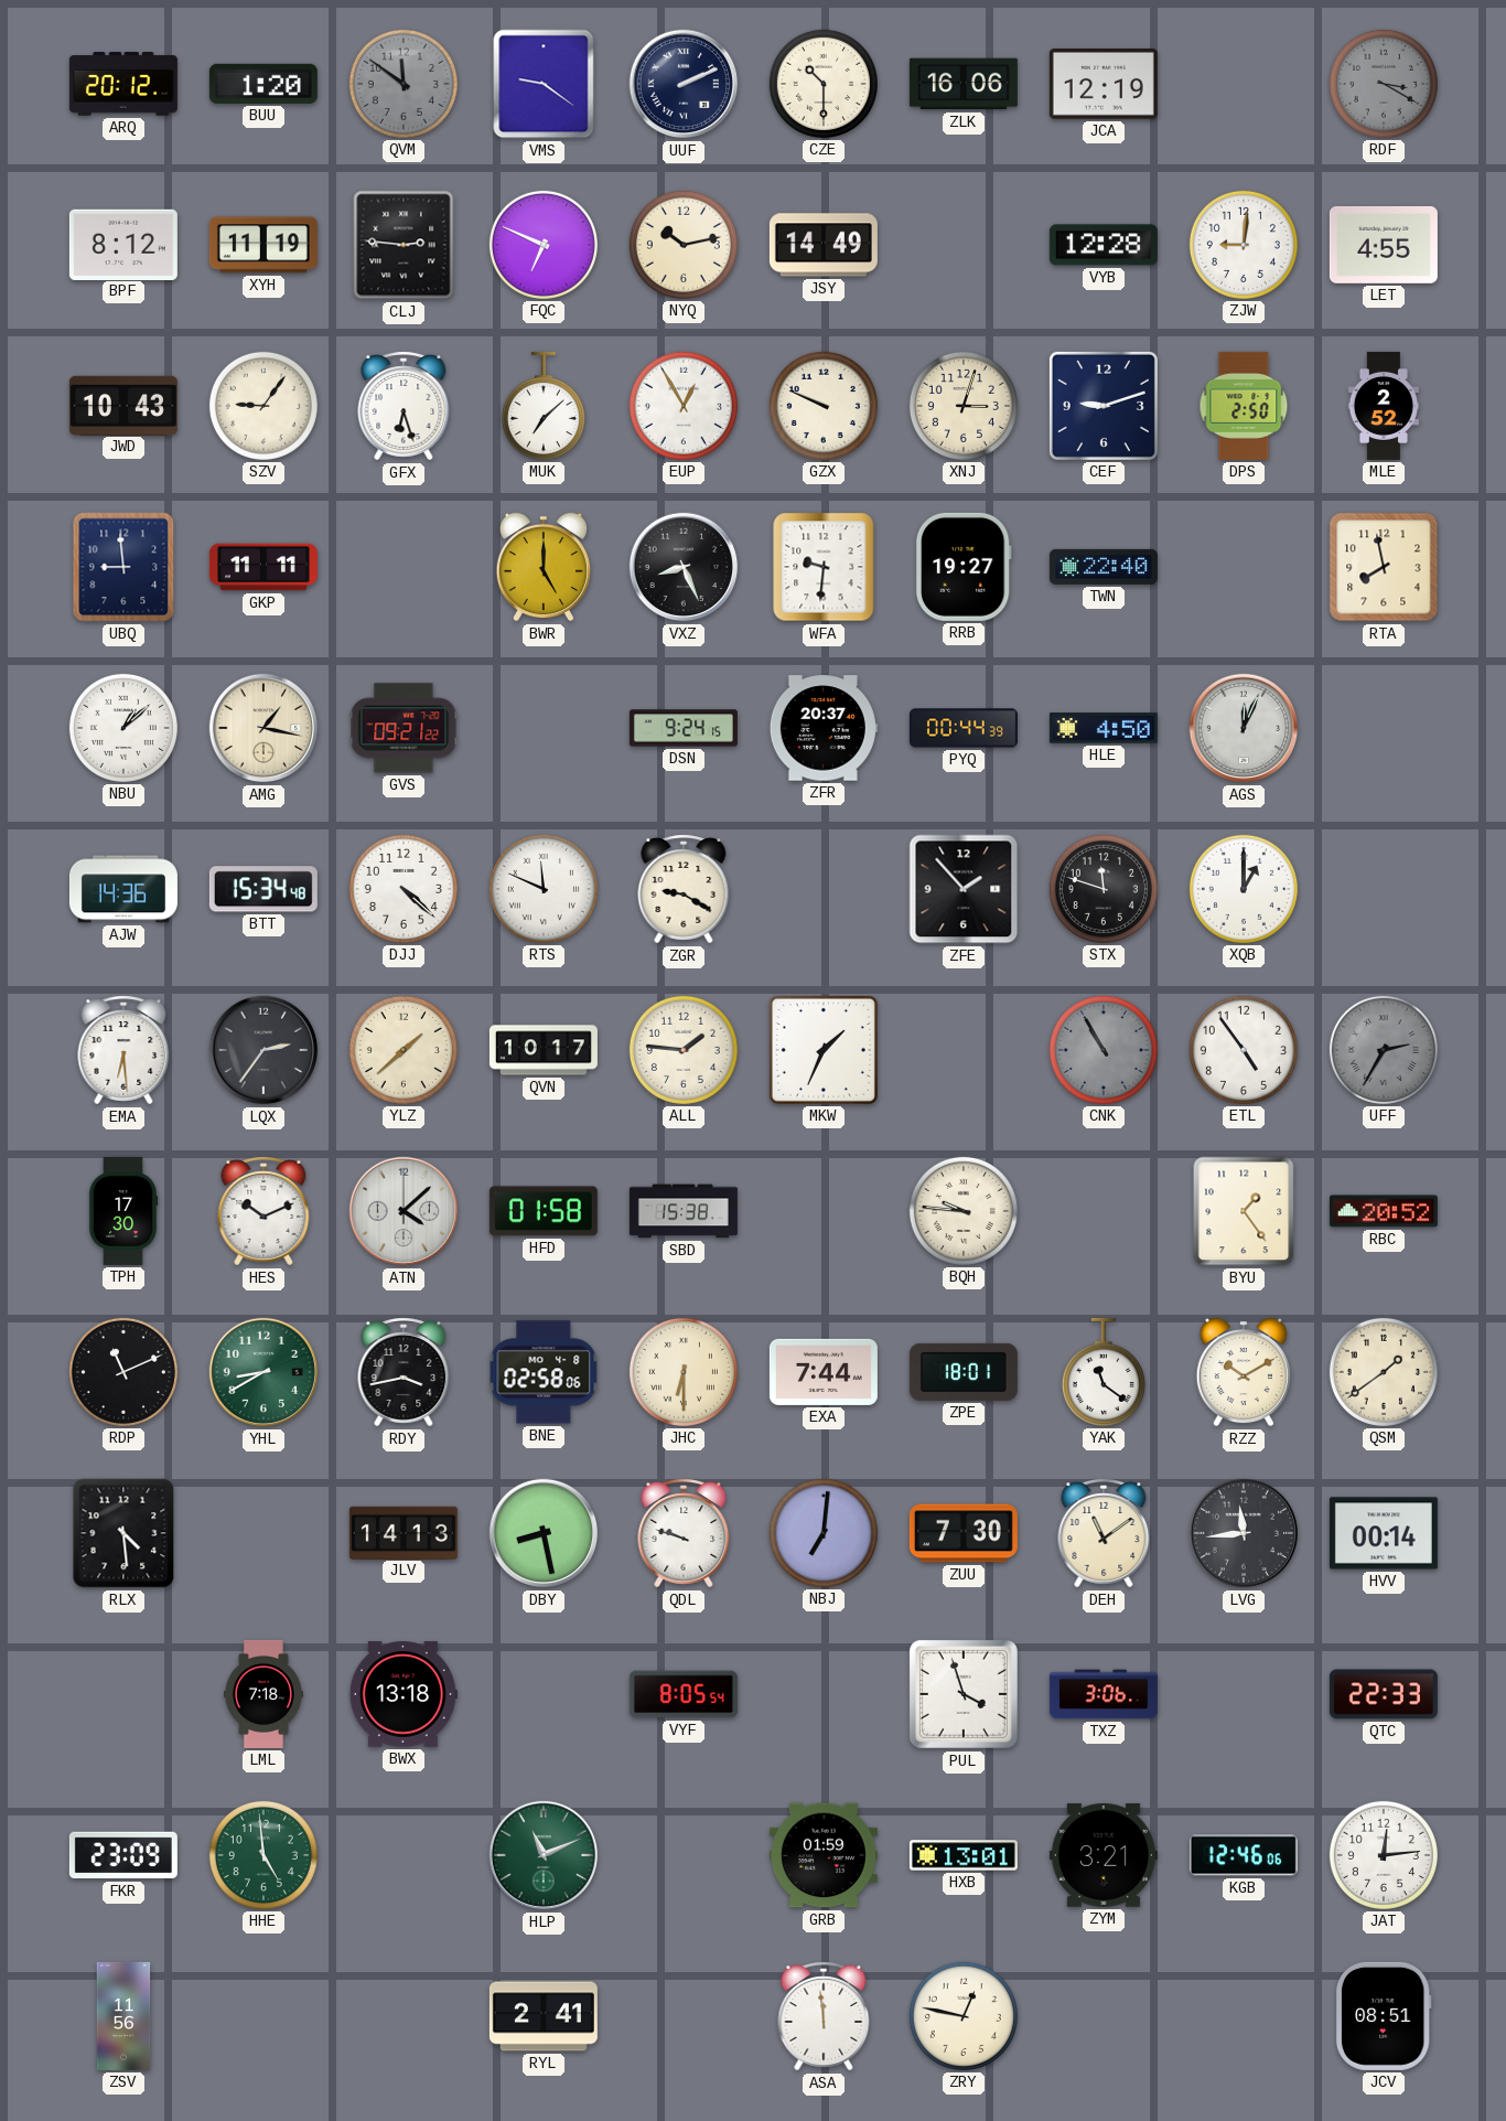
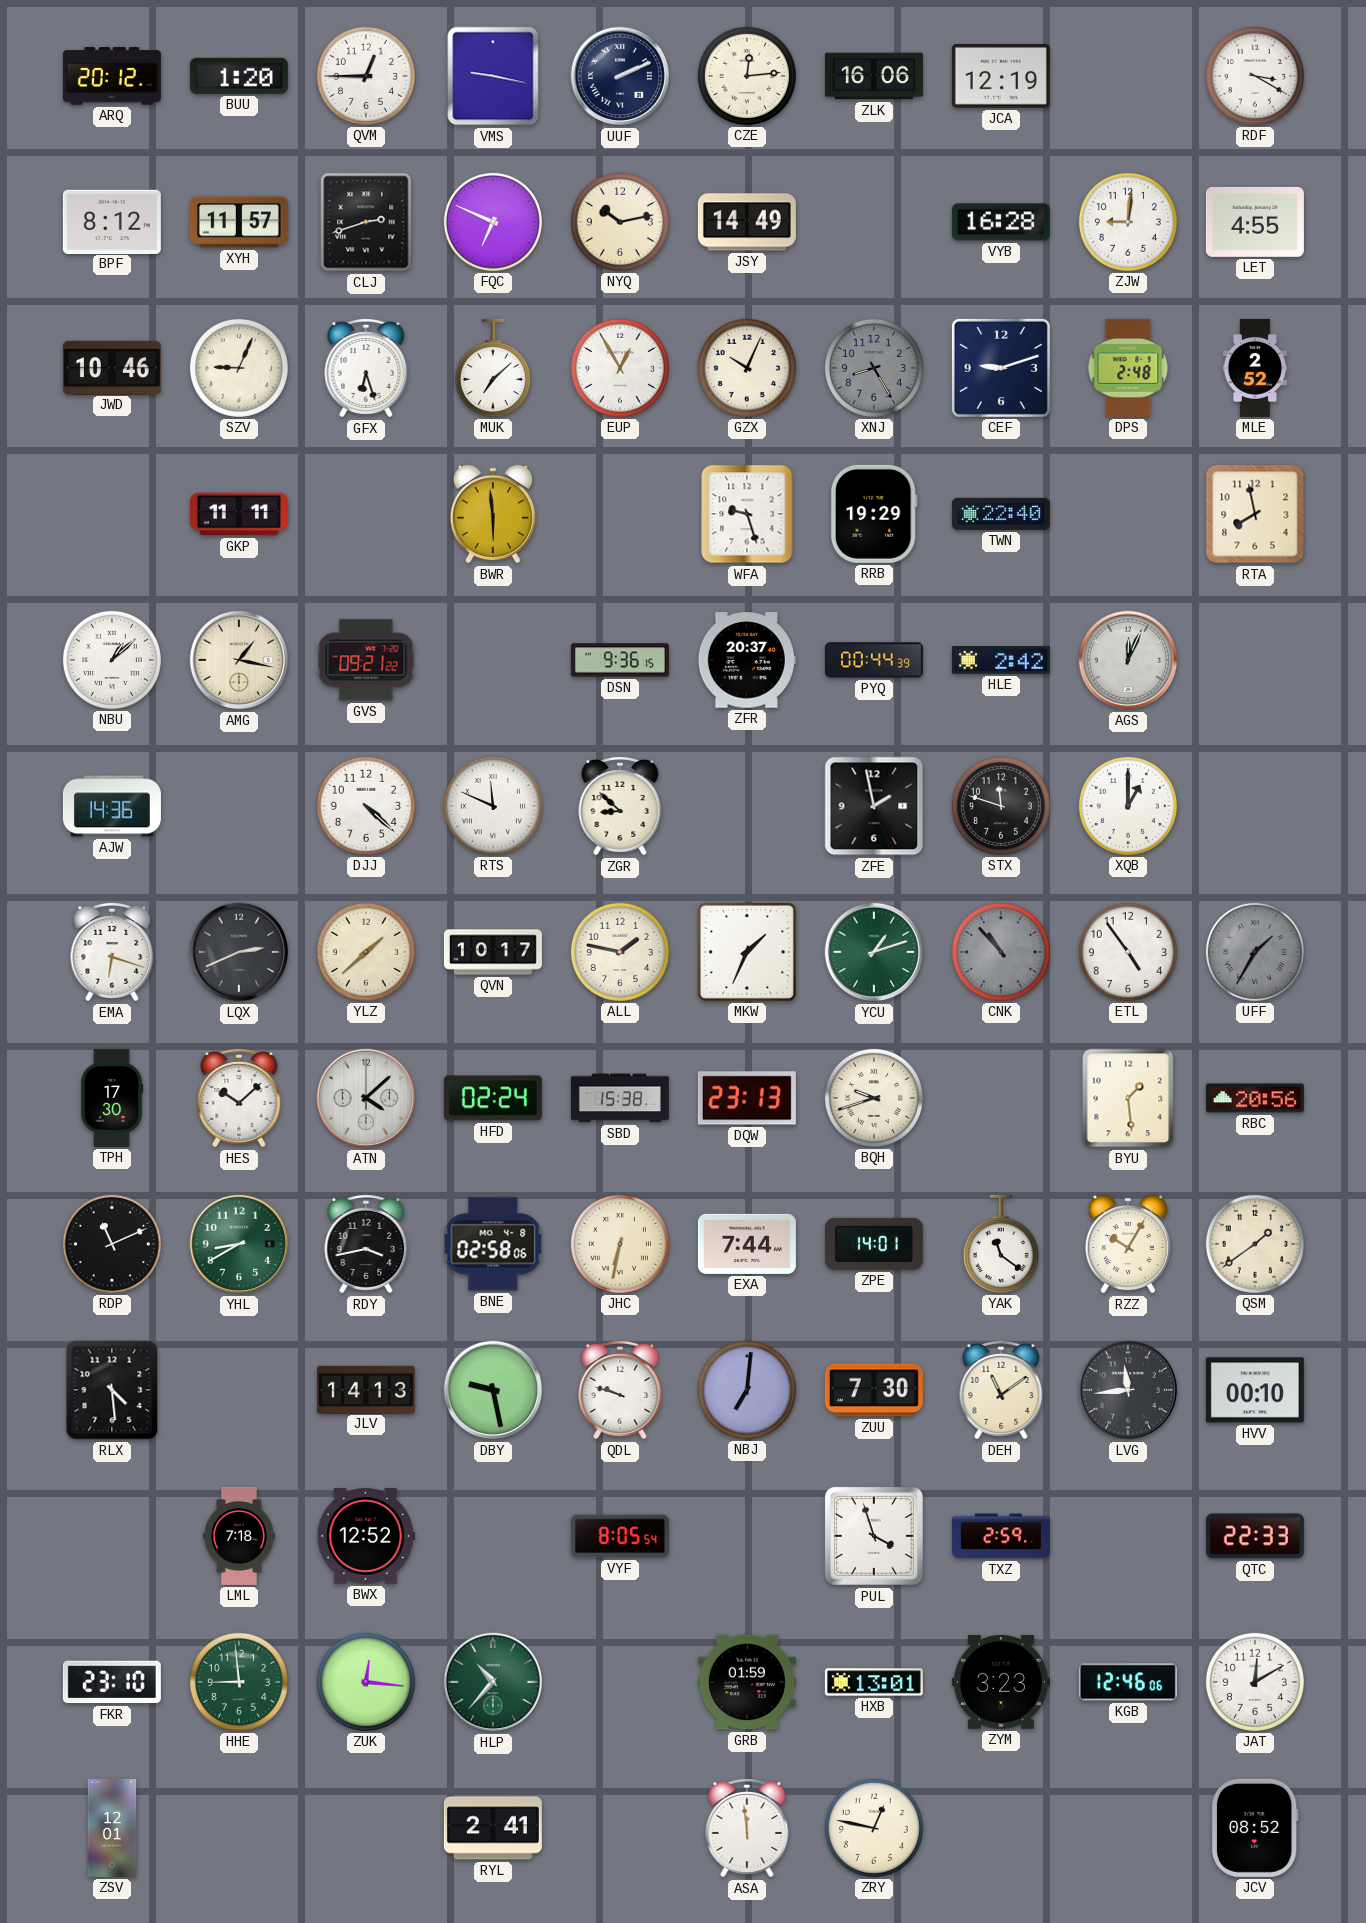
QVM: 11:51 -> 12:45 (366, 76)
QVM dial: grey -> white (366, 76)
VMS: 9:21 -> 9:17 (493, 76)
CZE: 10:30 -> 12:14 (747, 76)
RDF dial: grey -> white (1255, 76)
XYH: 11:19 -> 11:57 (239, 222)
CLJ: 2:46 -> 2:42 (366, 222)
VYB: 12:28 -> 16:28 (1001, 222)
JWD: 10:43 -> 10:46 (112, 367)
SZV: 9:06 -> 9:04 (239, 368)
GZX: 9:49 -> 10:04 (747, 368)
XNJ: 3:03 -> 8:25 (874, 368)
XNJ dial: cream -> grey (874, 368)
DPS: 2:50 -> 2:48 (1128, 368)
UBQ: 8:59 -> none (123, 567)
BWR: 5:00 -> 5:59 (493, 514)
VXZ: 8:26 -> none (684, 567)
WFA: 9:31 -> 9:27 (747, 514)
RRB: 19:27 -> 19:29 (874, 514)
DSN: 9:24 -> 9:36 (620, 660)
HLE: 4:50 -> 2:42 (1001, 660)
BTT: 15:34 -> none (263, 889)
ZGR: 9:20 -> 8:52 (620, 806)
ZFE: 1:53 -> 1:58 (874, 806)
EMA: 6:29 -> 6:18 (112, 952)
LQX: 2:36 -> 2:41 (239, 952)
ALL: 1:46 -> 1:47 (620, 952)
YCU: none -> 1:12 (874, 952)
CNK: 10:55 -> 10:53 (1001, 952)
UFF: 2:35 -> 1:35 (1255, 952)
HES: 10:11 -> 10:08 (239, 1098)
HFD: 01:58 -> 02:24 (493, 1098)
DQW: none -> 23:13 (747, 1098)
BQH: 9:46 -> 9:42 (874, 1098)
BYU: 1:24 -> 1:29 (1128, 1098)
RBC: 20:52 -> 20:56 (1255, 1098)
JHC: 6:30 -> 6:32 (620, 1244)
ZPE: 18:01 -> 14:01 (874, 1244)
RZZ: 10:10 -> 10:05 (1128, 1244)
DBY: 8:28 -> 9:28 (493, 1390)
HVV: 00:14 -> 00:10 (1255, 1390)
BWX: 13:18 -> 12:52 (366, 1536)
TXZ: 3:06 -> 2:59 (1001, 1536)
FKR: 23:09 -> 23:10 (112, 1682)
HHE: 4:59 -> 8:59 (239, 1682)
ZUK: none -> 12:16 (366, 1682)
HLP: 11:11 -> 10:37 (493, 1682)
ZYM: 3:21 -> 3:23 (1001, 1682)
JAT: 12:14 -> 12:10 (1255, 1682)
ZSV: 11:56 -> 12:01 (112, 1828)
JCV: 08:51 -> 08:52 (1255, 1828)
